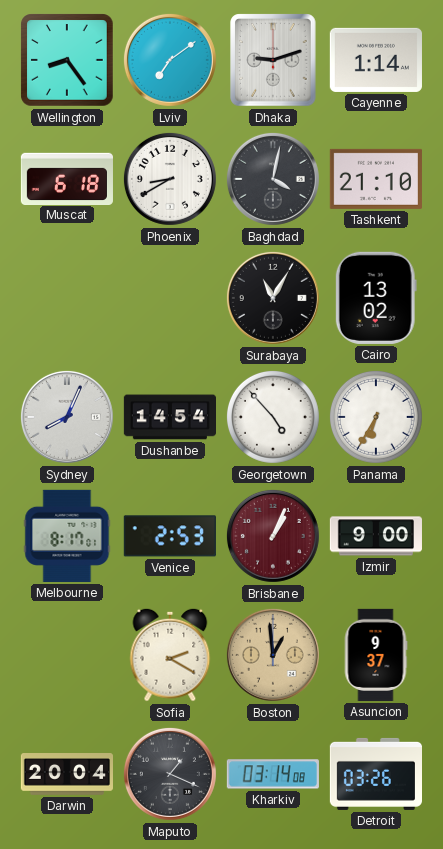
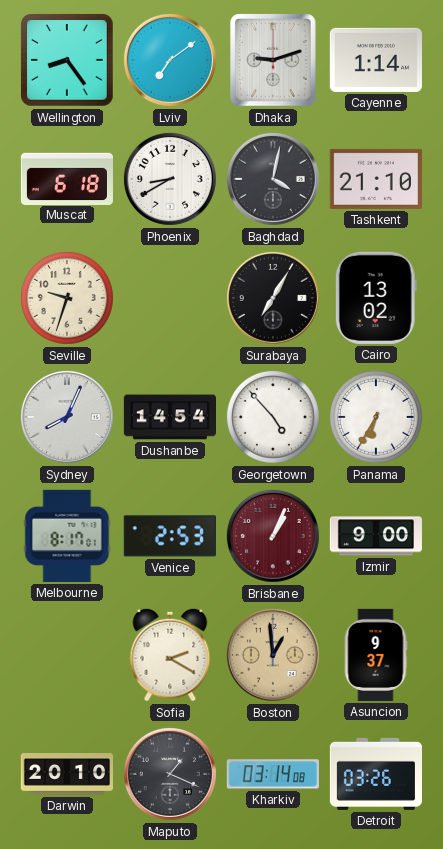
Seville: none -> 9:33 (67, 298)
Surabaya: 11:05 -> 7:05 (273, 298)
Darwin: 20:04 -> 20:10 (66, 775)
